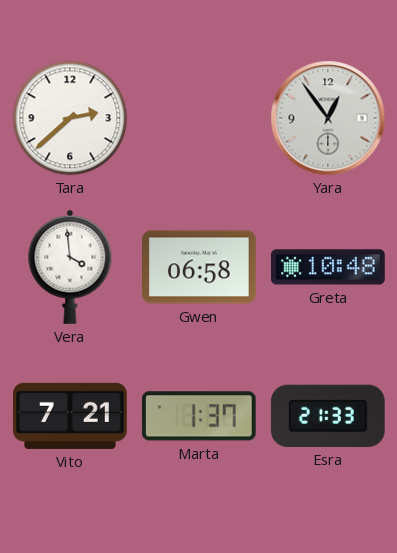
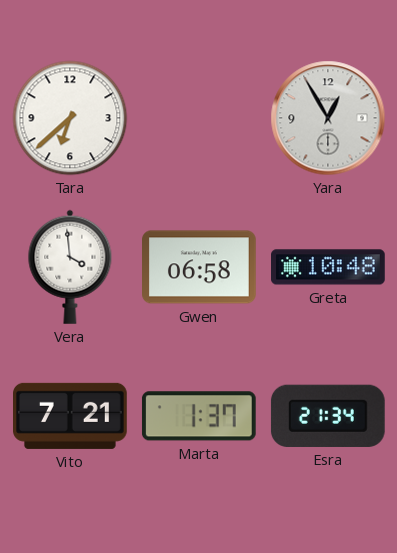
Tara: 2:38 -> 6:38 (70, 118)
Yara: 12:54 -> 12:55 (328, 118)
Esra: 21:33 -> 21:34 (328, 416)
